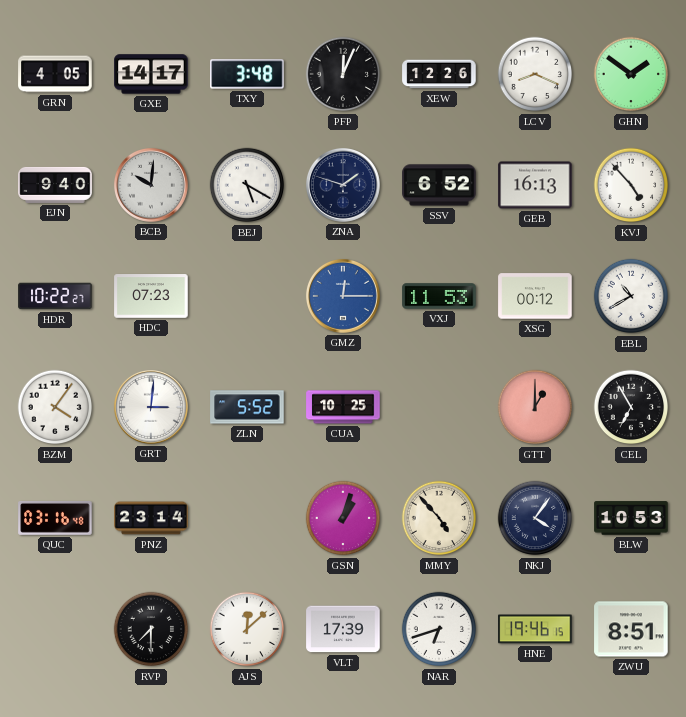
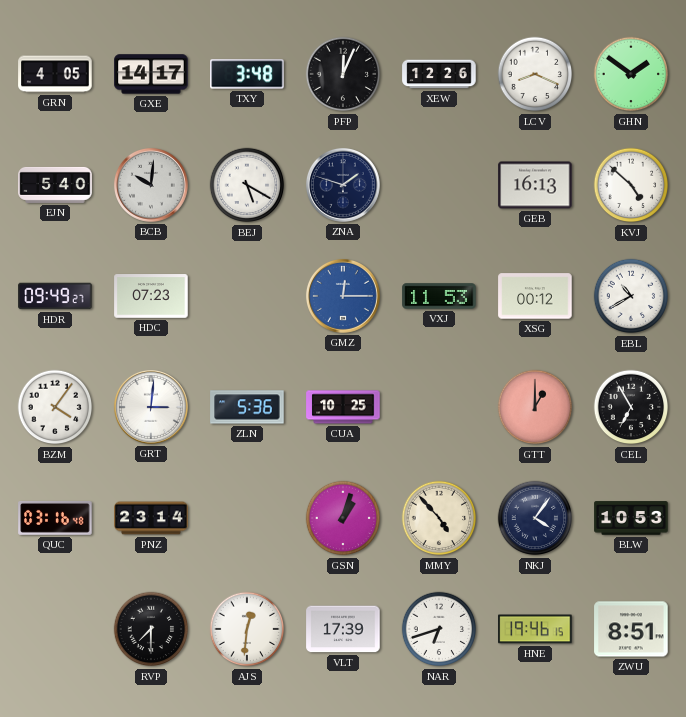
EJN: 9:40 -> 5:40 (55, 185)
SSV: 6:52 -> none (439, 185)
KVJ: 4:53 -> 4:52 (631, 185)
HDR: 10:22 -> 09:49 (55, 296)
ZLN: 5:52 -> 5:36 (247, 407)
AJS: 12:08 -> 12:31 (247, 629)
